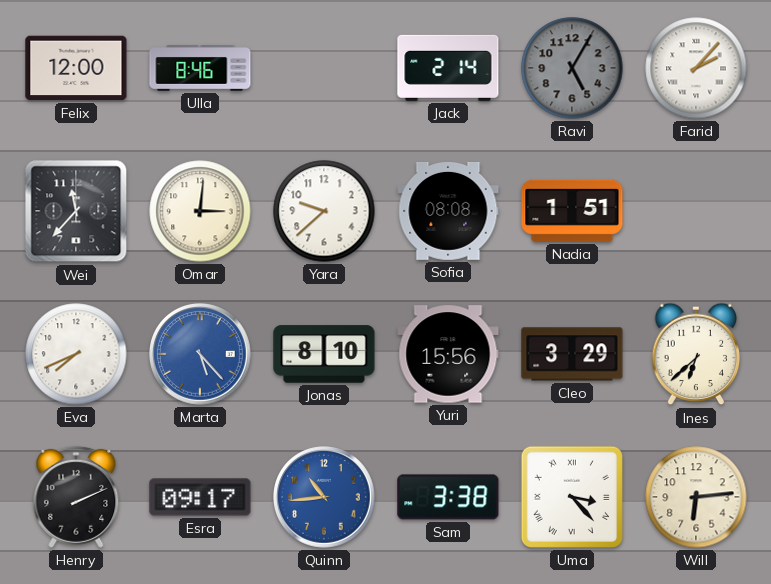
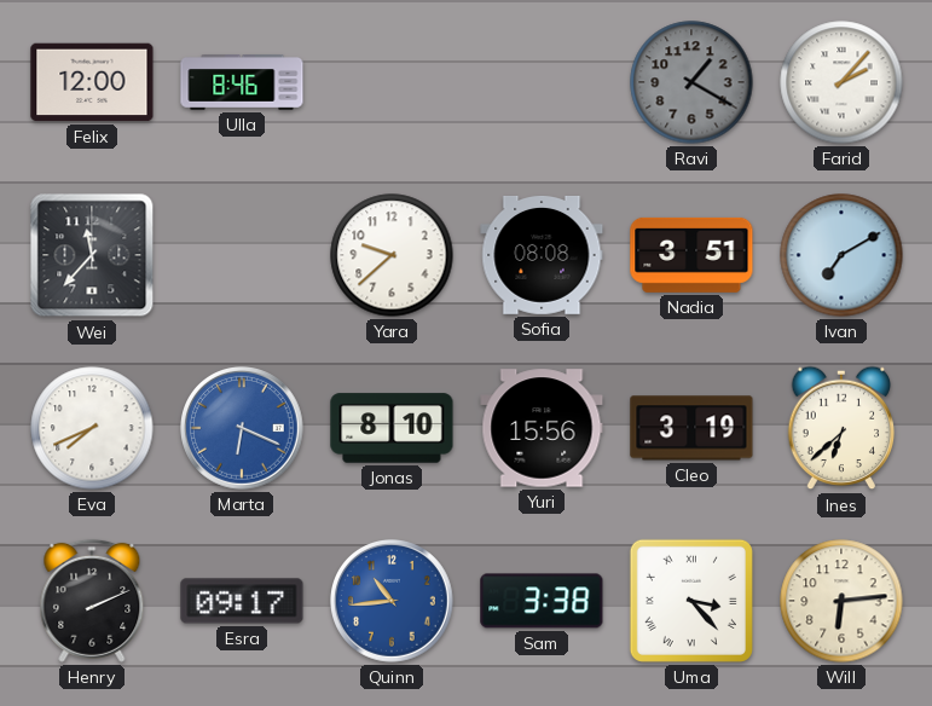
Jack: 2:14 -> none (448, 68)
Ravi: 5:05 -> 1:20 (691, 82)
Omar: 3:01 -> none (200, 211)
Nadia: 1:51 -> 3:51 (691, 255)
Ivan: none -> 7:10 (841, 255)
Marta: 5:23 -> 6:19 (243, 429)
Cleo: 3:29 -> 3:19 (691, 428)
